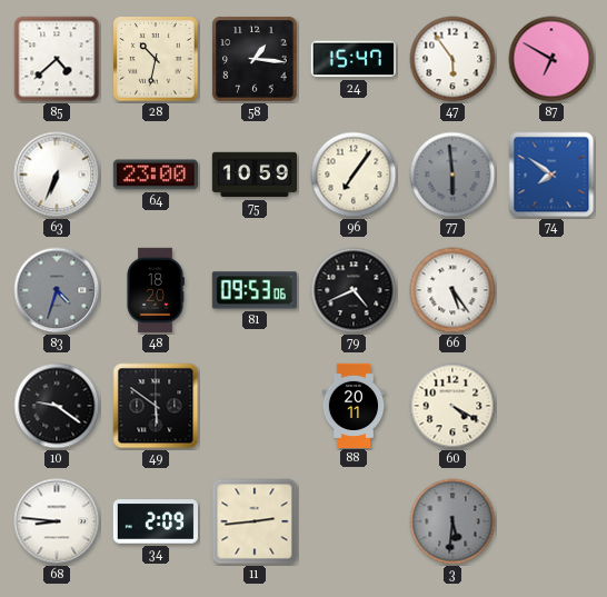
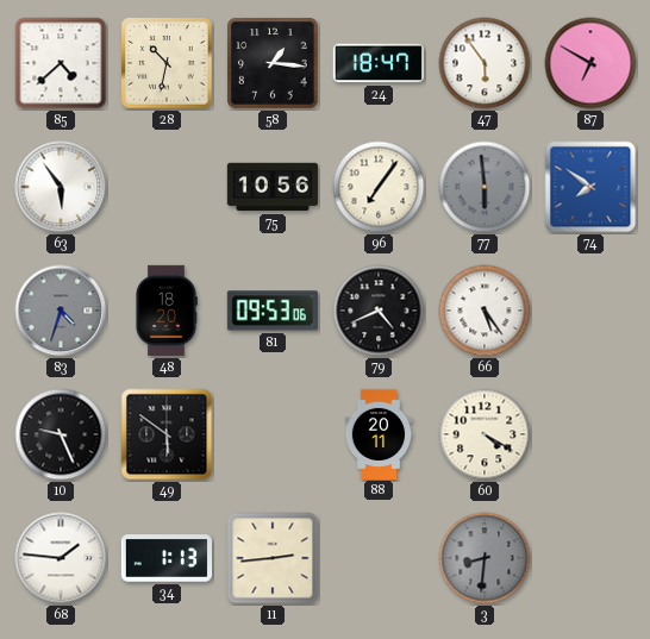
24: 15:47 -> 18:47 (379, 63)
63: 6:34 -> 5:54 (61, 187)
64: 23:00 -> none (156, 175)
75: 10:59 -> 10:56 (271, 187)
10: 9:21 -> 9:26 (61, 434)
68: 8:46 -> 1:46 (61, 558)
34: 2:09 -> 1:13 (165, 558)
3: 5:31 -> 8:31 (485, 558)
